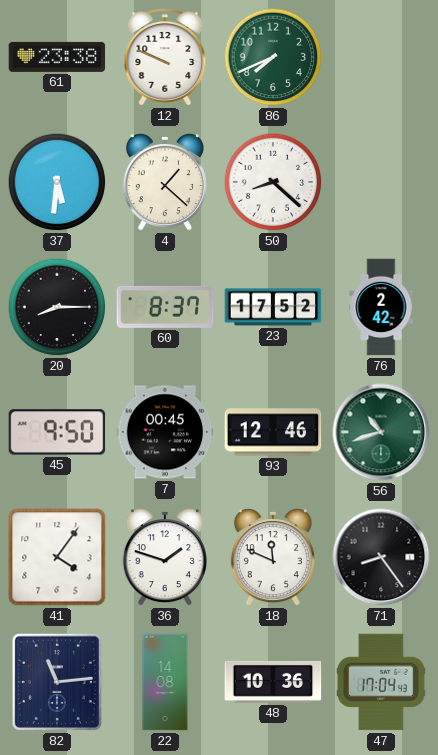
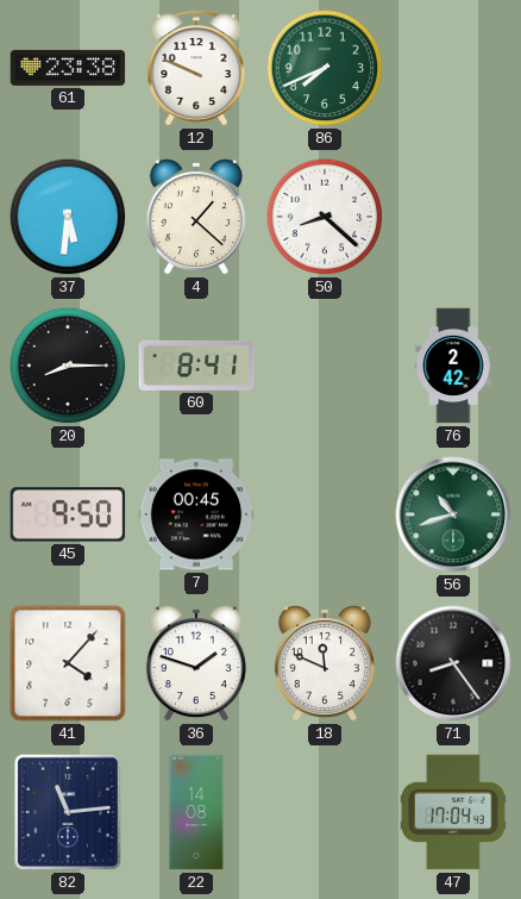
60: 8:37 -> 8:41 (196, 366)
23: 17:52 -> none (273, 307)
93: 12:46 -> none (273, 432)
41: 4:06 -> 4:07 (68, 663)
48: 10:36 -> none (273, 682)
